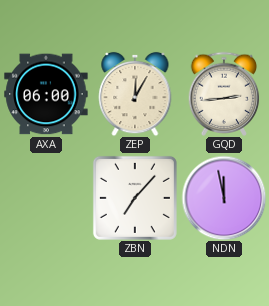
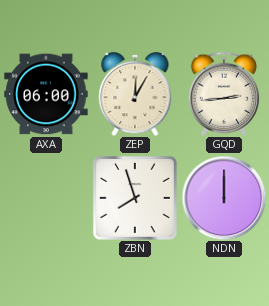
ZBN: 7:07 -> 7:57 (135, 198)
NDN: 11:58 -> 12:00 (224, 198)
